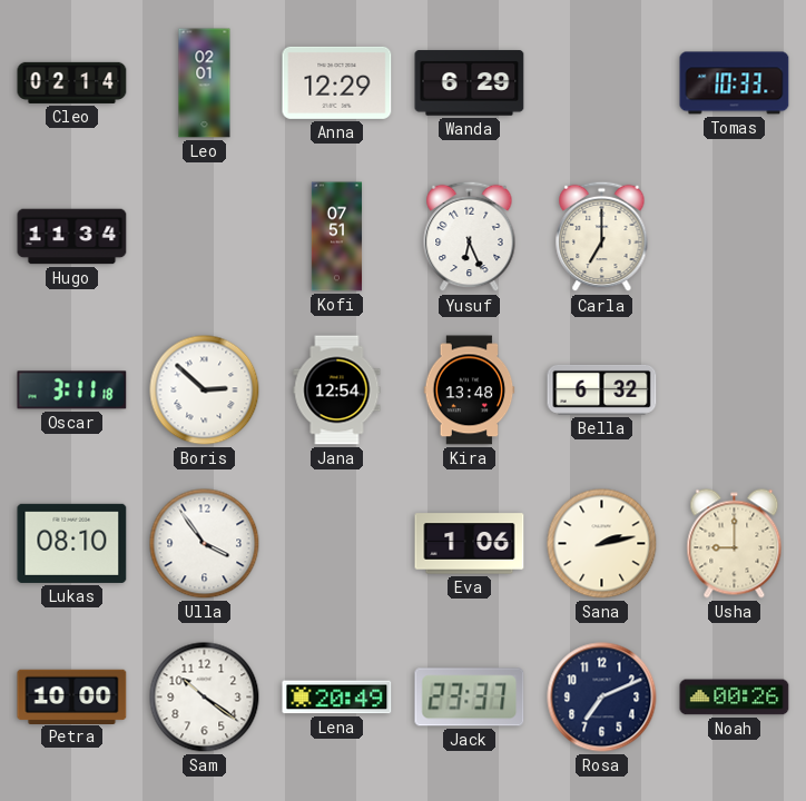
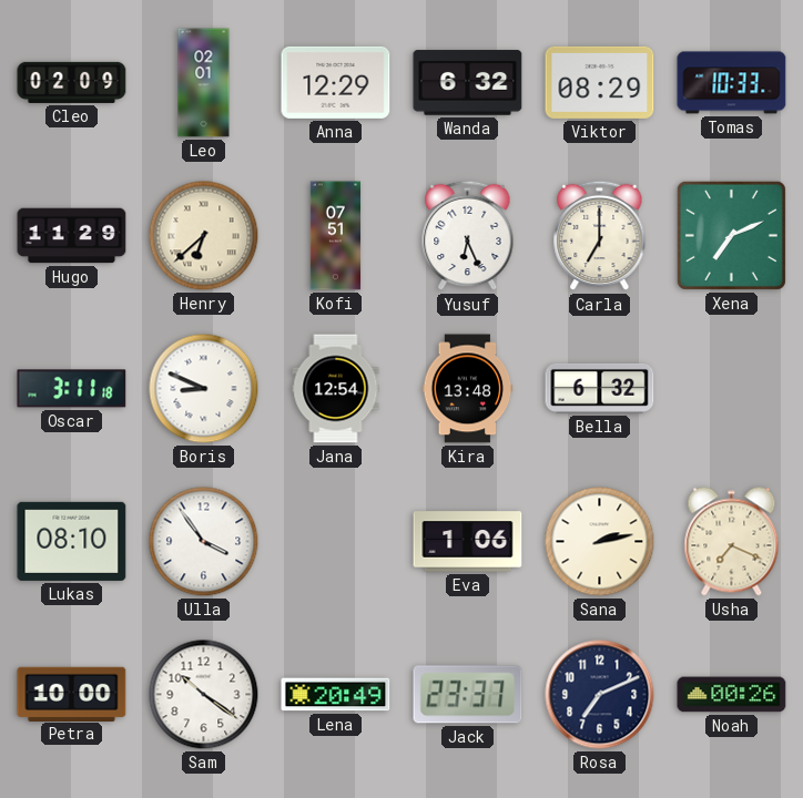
Cleo: 02:14 -> 02:09 (72, 82)
Wanda: 6:29 -> 6:32 (468, 83)
Viktor: none -> 08:29 (600, 82)
Hugo: 11:34 -> 11:29 (72, 236)
Henry: none -> 6:38 (204, 236)
Xena: none -> 7:11 (731, 235)
Boris: 2:52 -> 8:49 (204, 389)
Usha: 9:00 -> 7:19 (732, 542)
